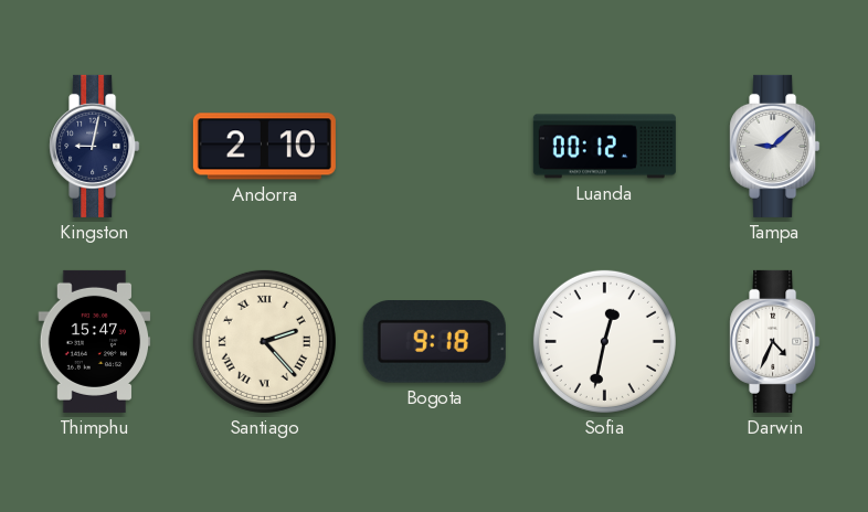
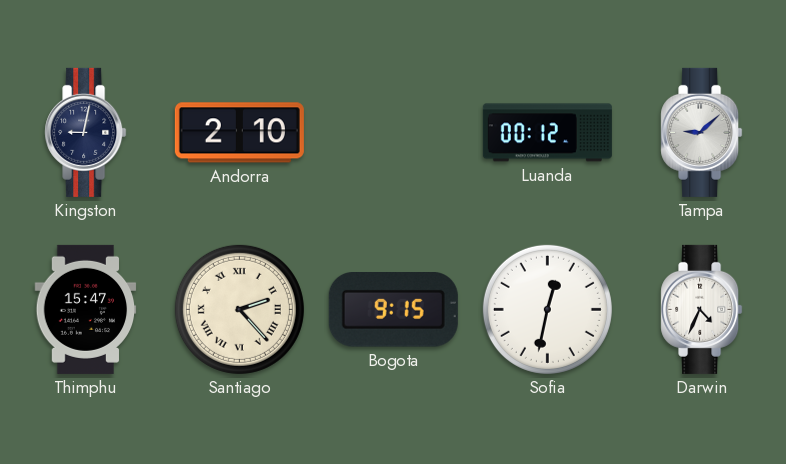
Bogota: 9:18 -> 9:15 (393, 310)
